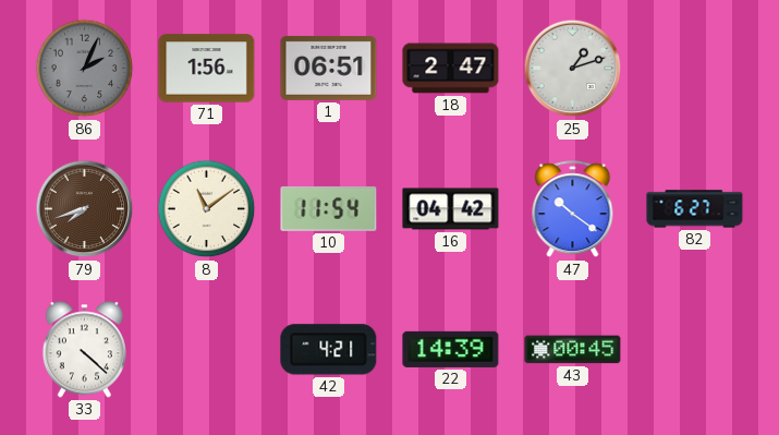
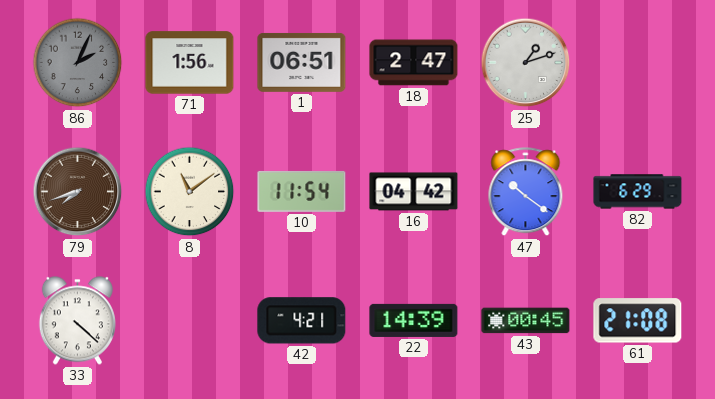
82: 6:27 -> 6:29 (638, 192)
61: none -> 21:08 (638, 321)
